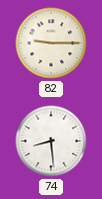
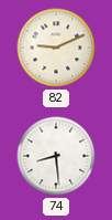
82: 9:15 -> 9:11 (56, 48)
